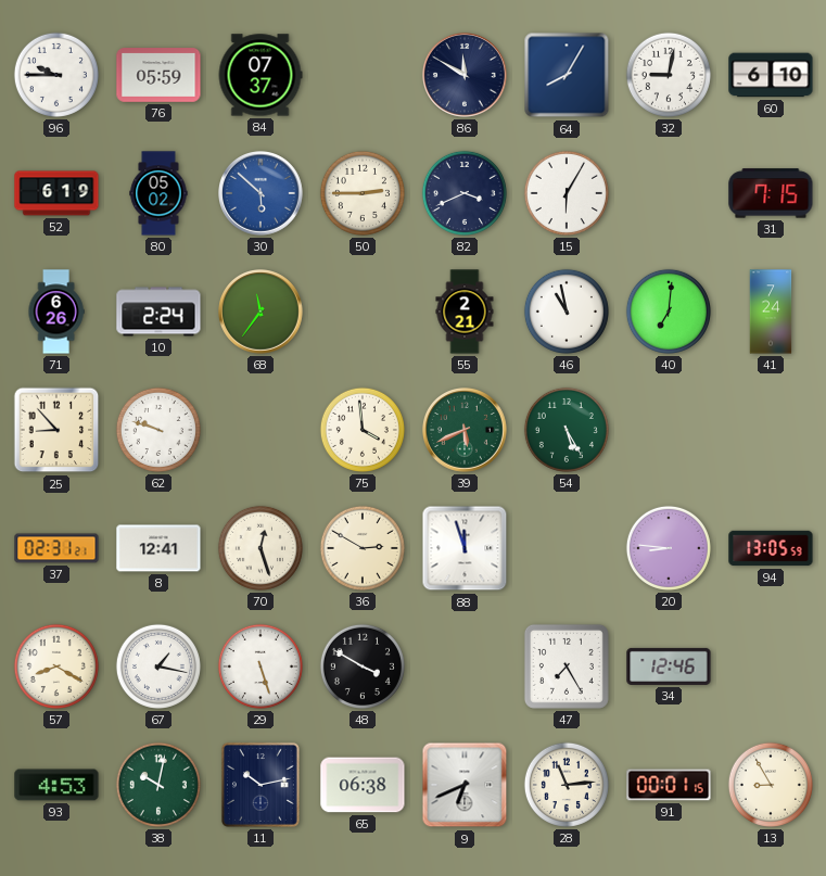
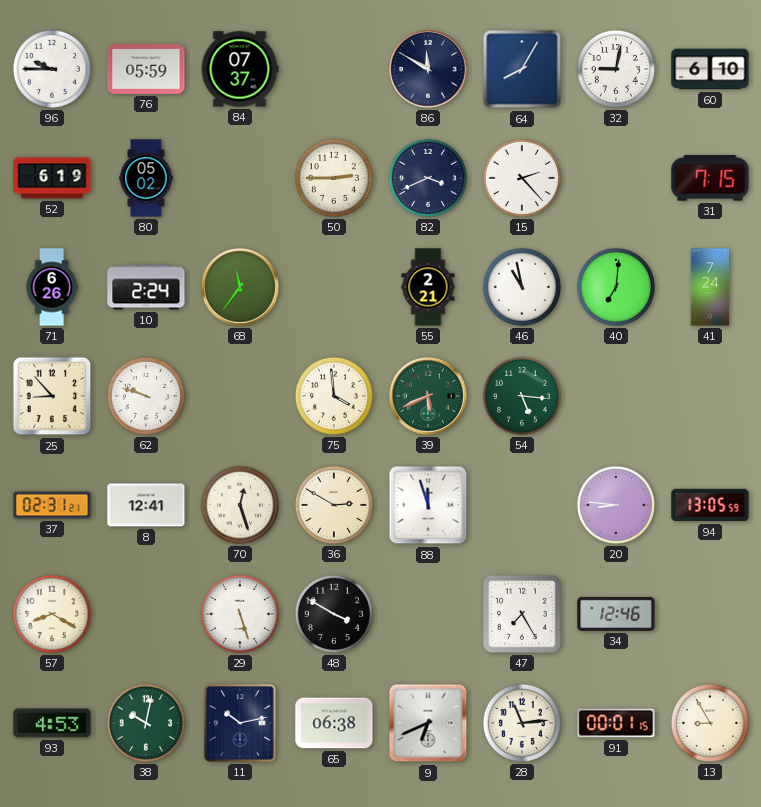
30: 5:52 -> none (262, 194)
15: 6:05 -> 2:23 (522, 178)
54: 5:25 -> 5:16 (522, 396)
67: 1:17 -> none (158, 666)
